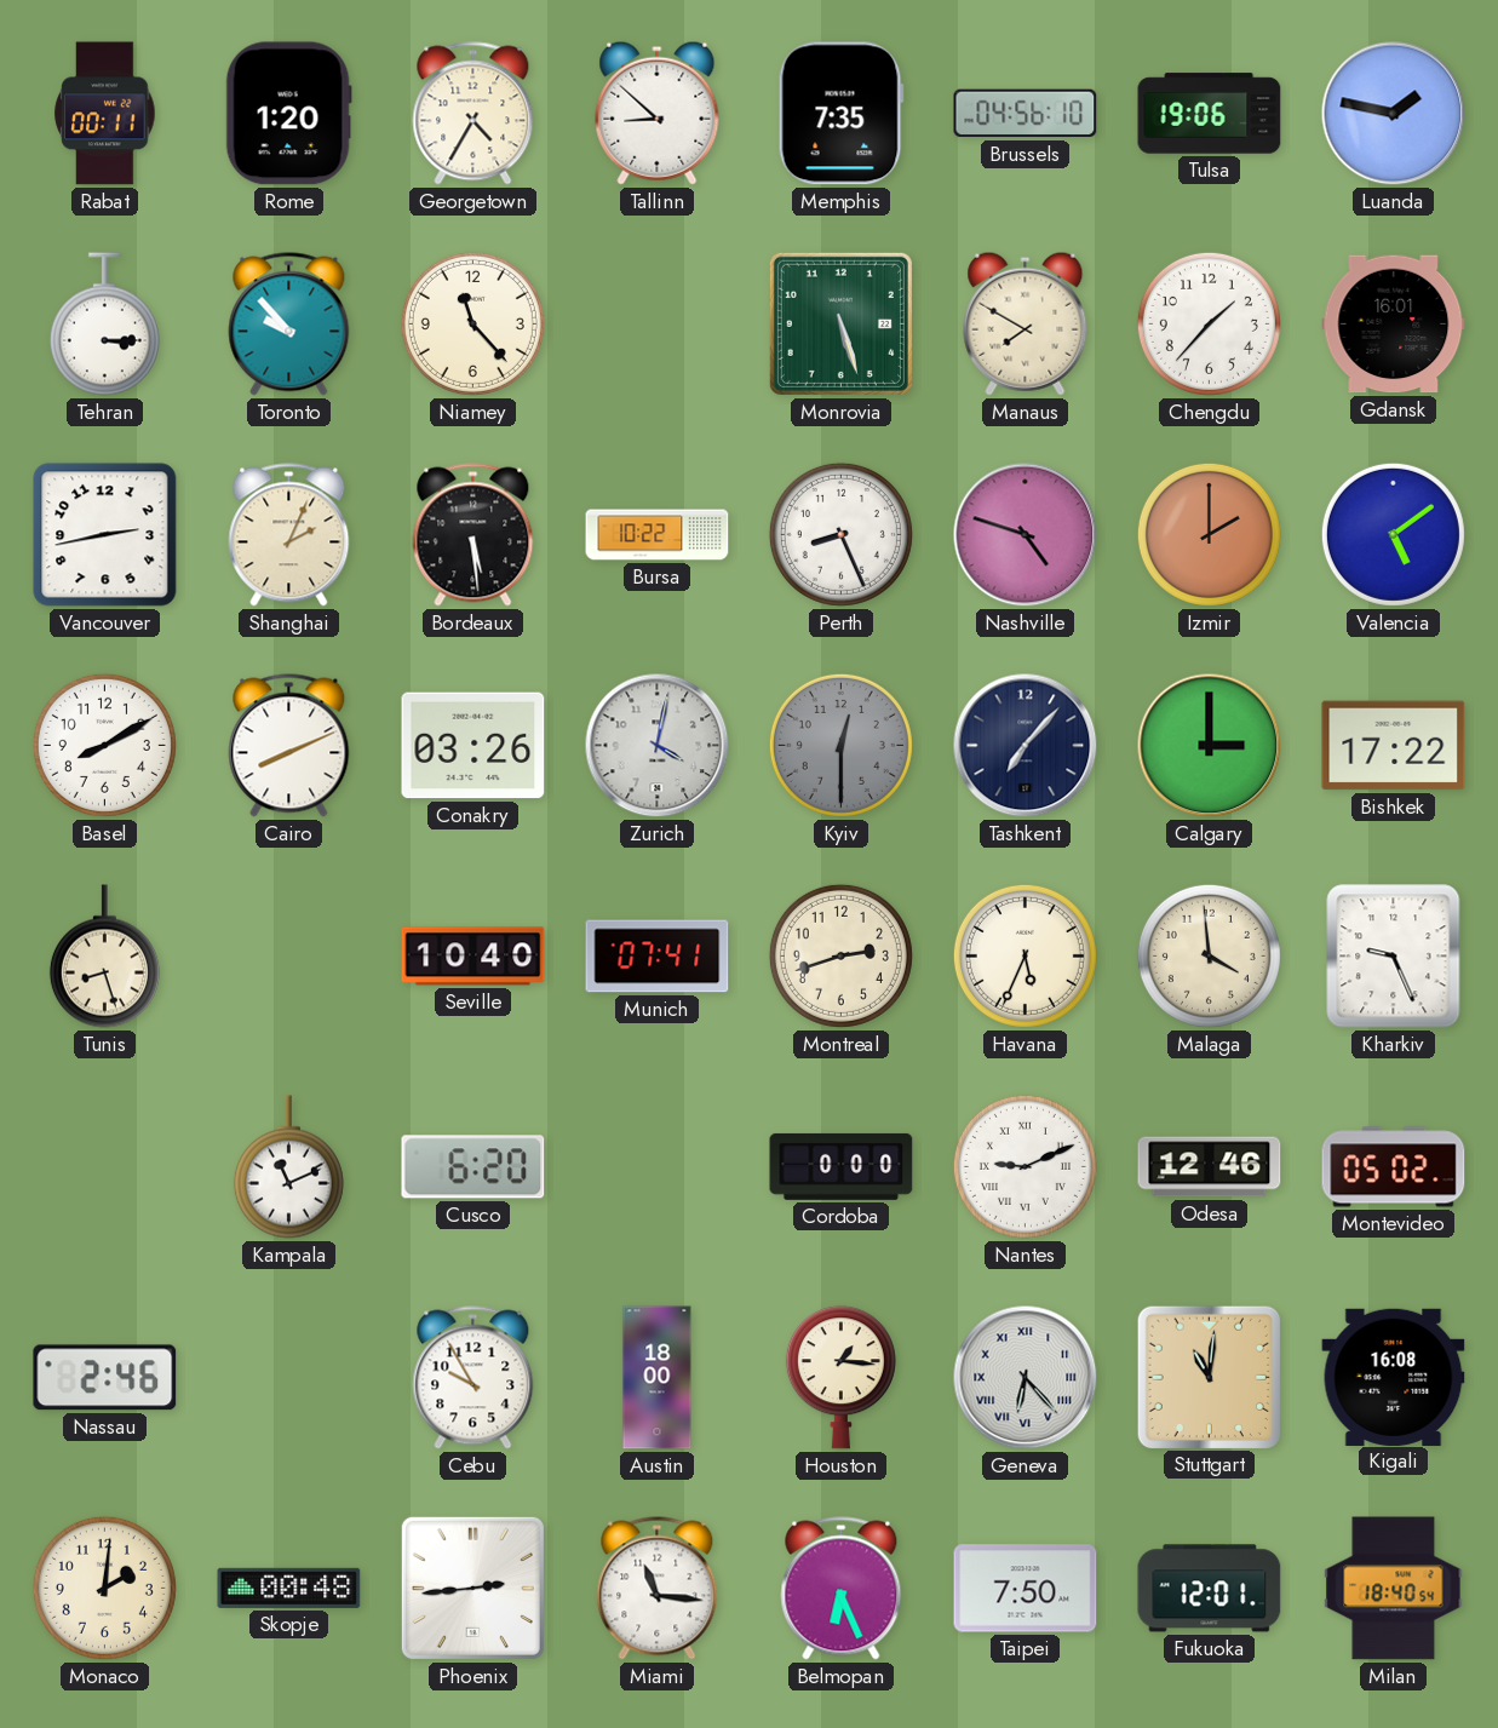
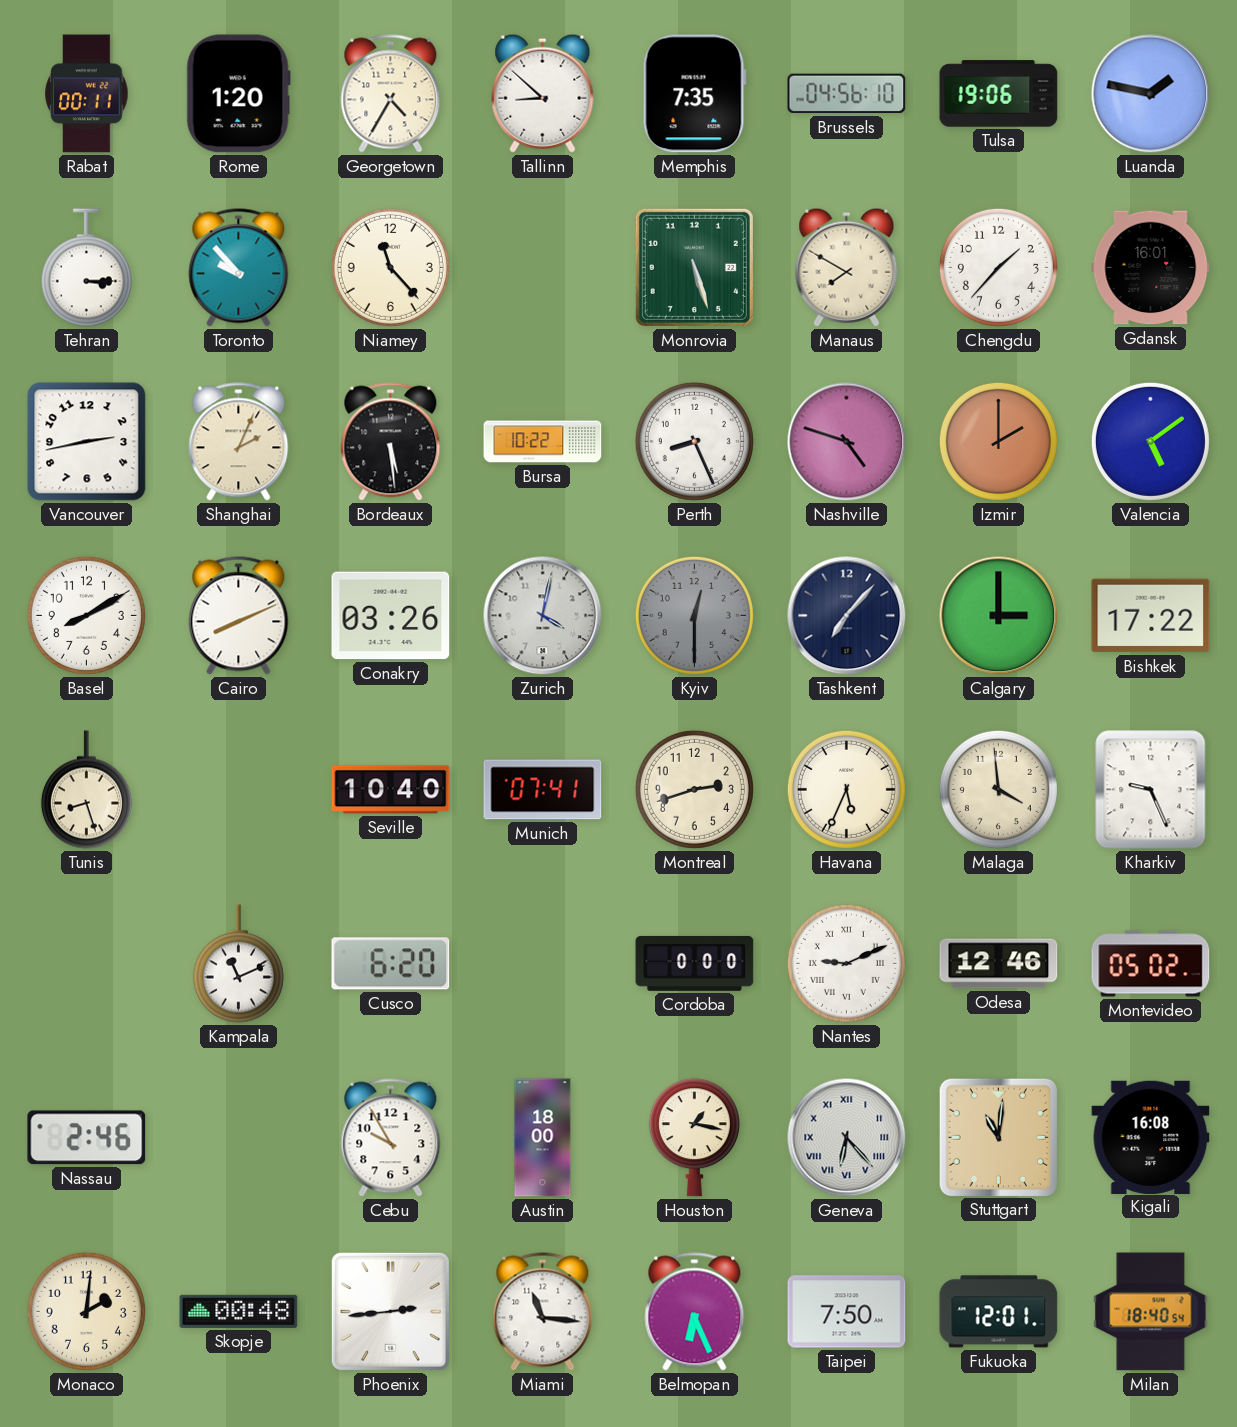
Houston: 1:16 -> 1:17 (694, 1138)
